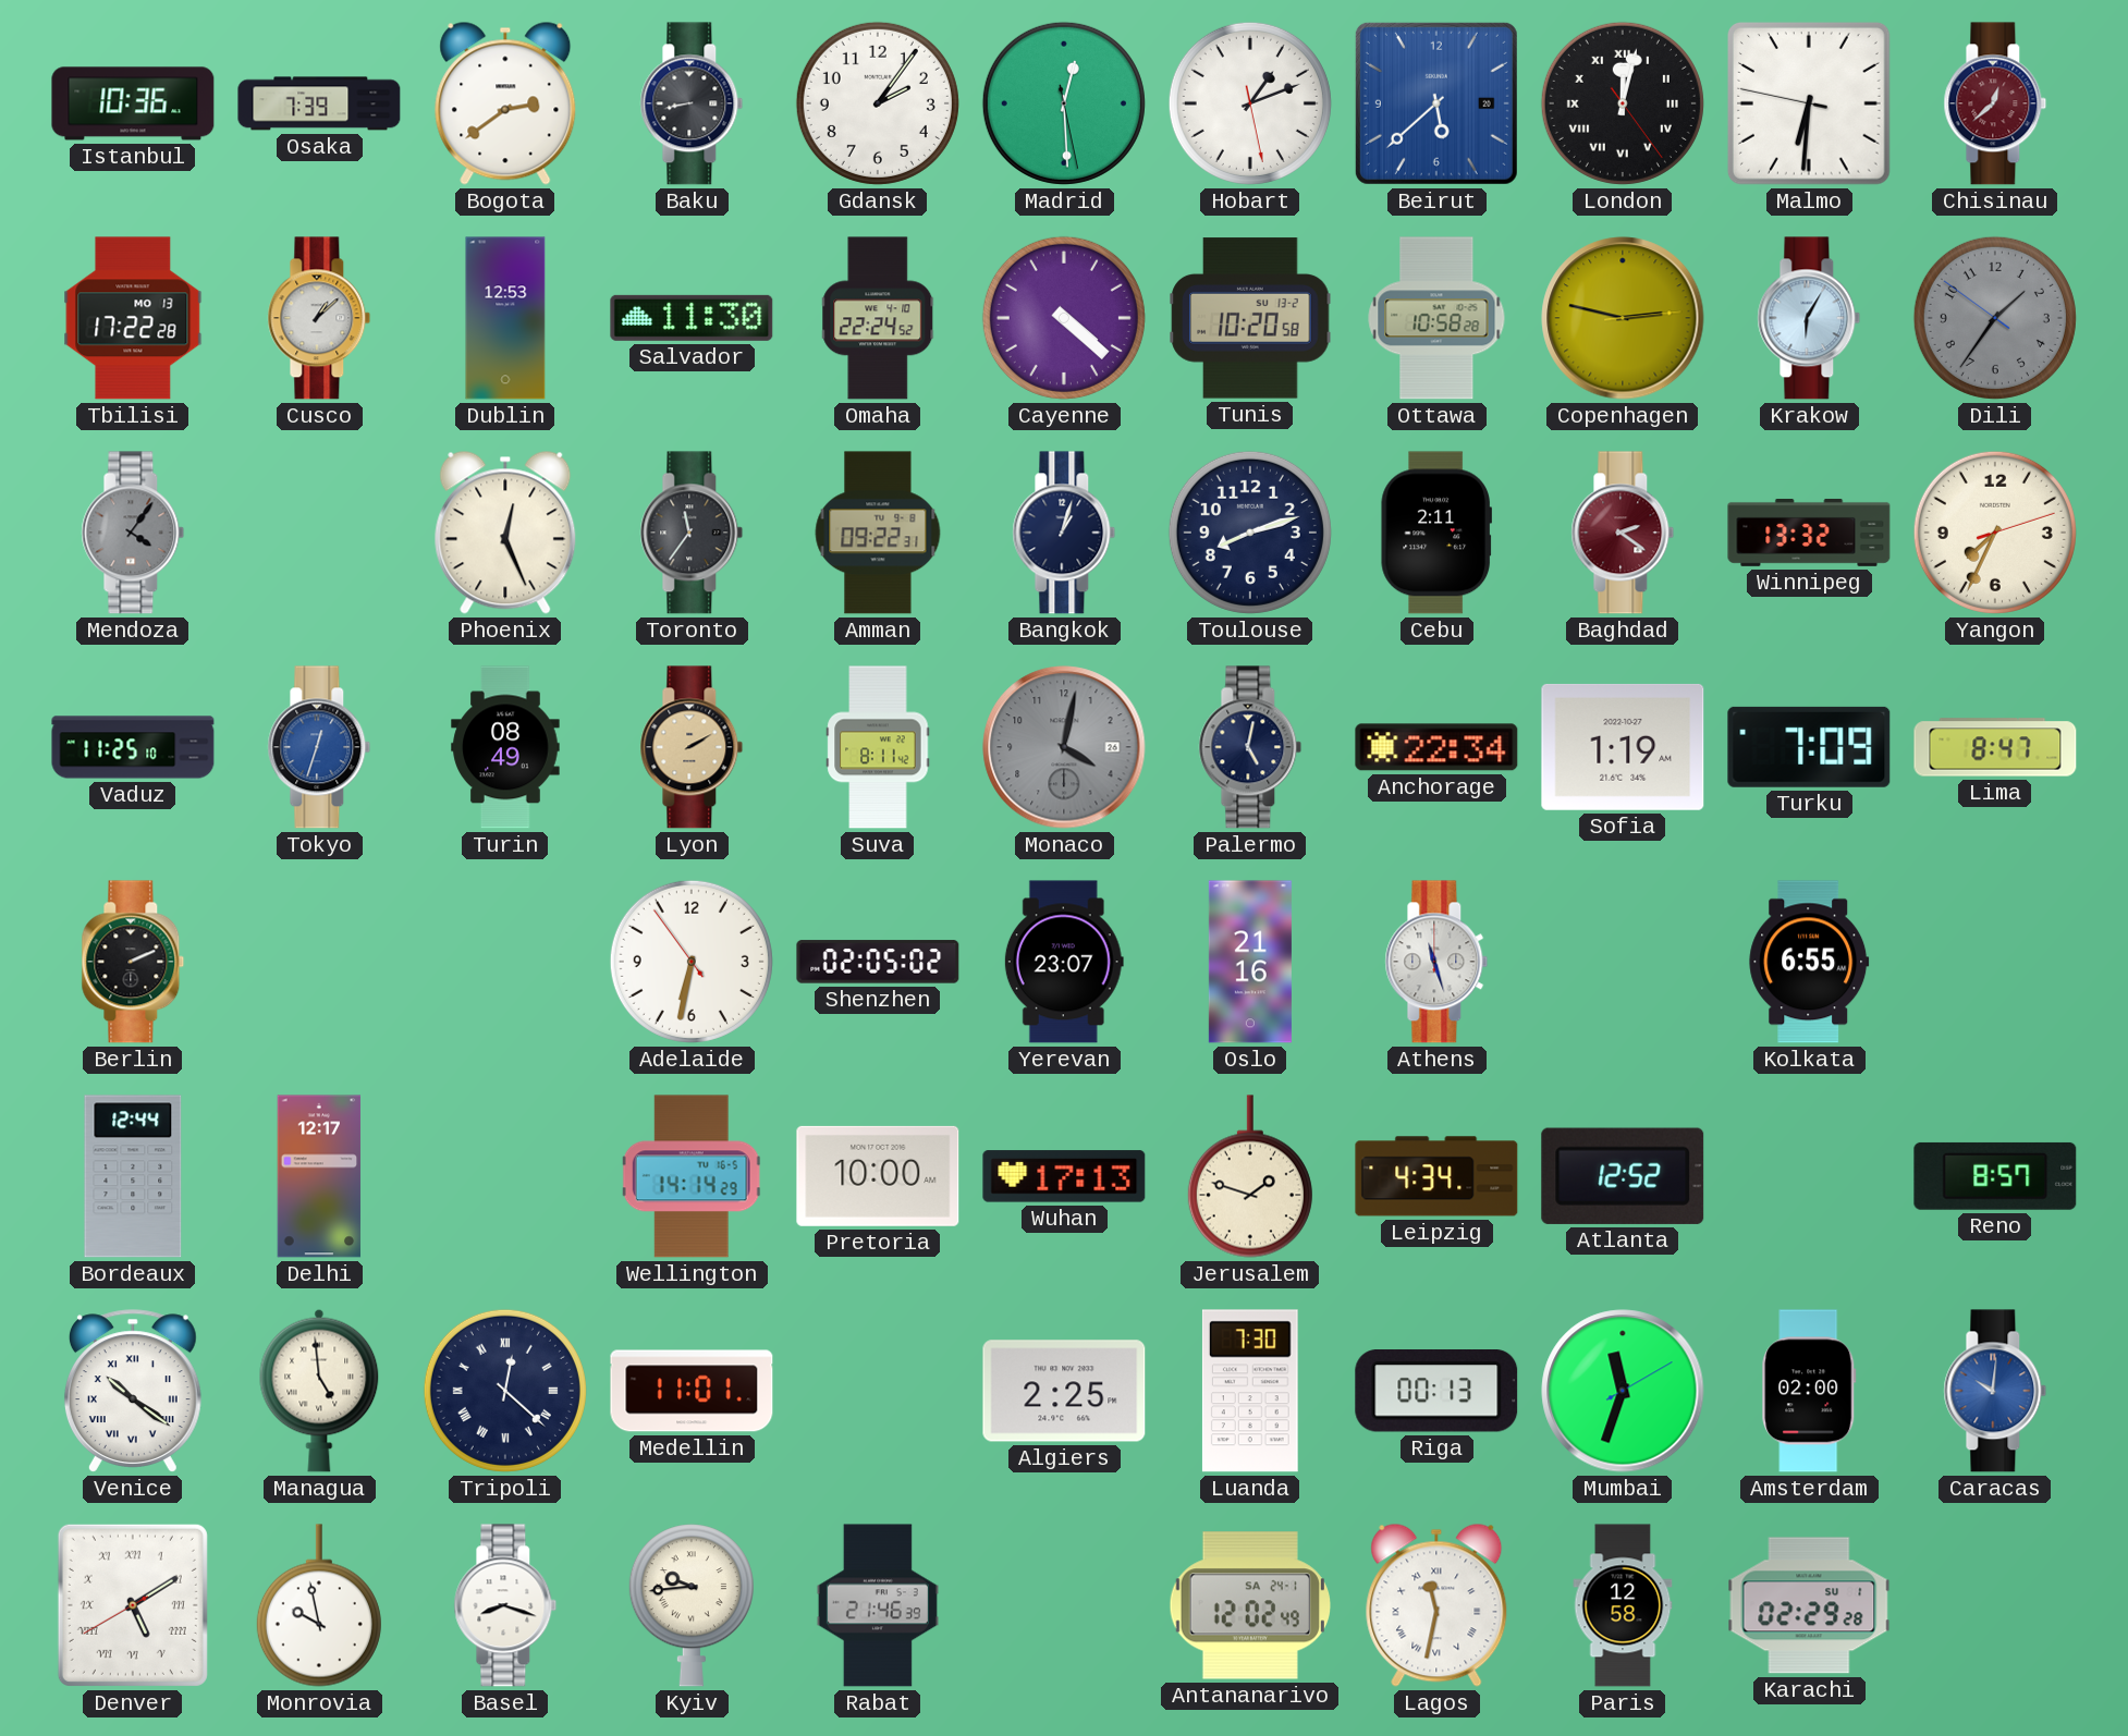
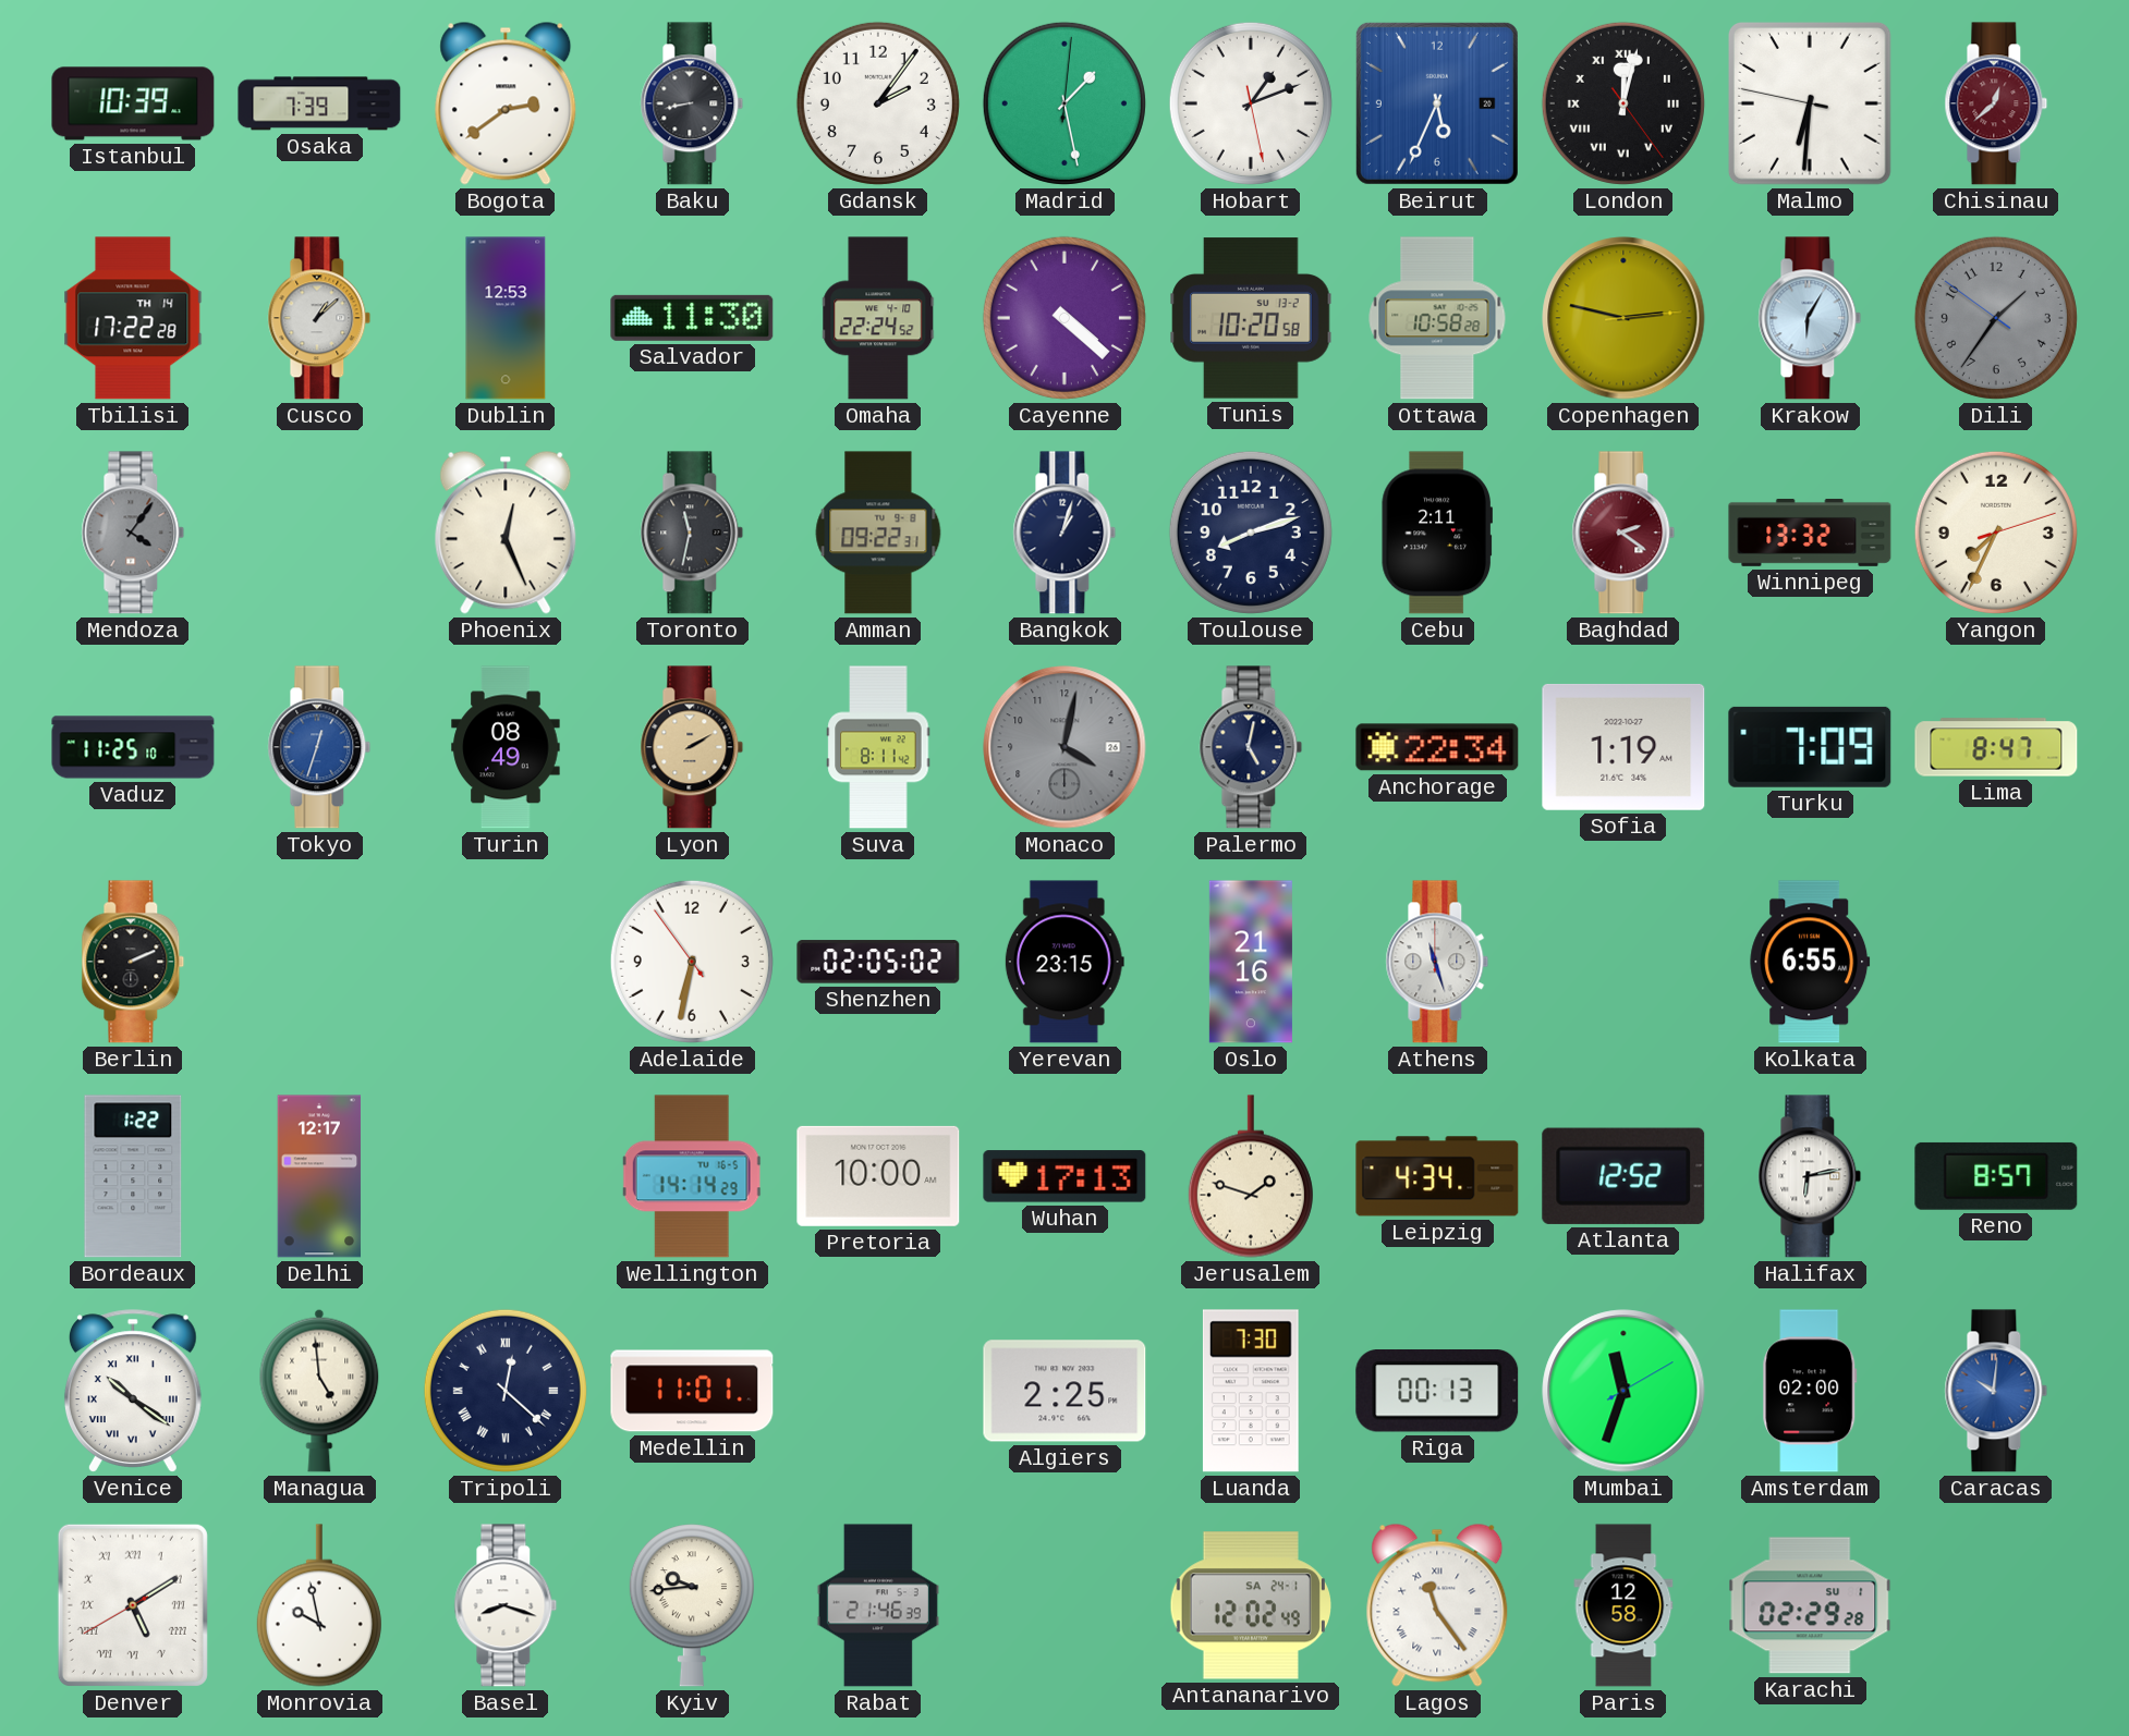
Istanbul: 10:36 -> 10:39 (133, 103)
Madrid: 12:29 -> 1:28 (1064, 103)
Beirut: 5:38 -> 5:34 (1437, 103)
Tbilisi date: MO 13 -> TH 14 (133, 318)
Toronto: 11:36 -> 11:32 (692, 533)
Yerevan: 23:07 -> 23:15 (1064, 962)
Bordeaux: 12:44 -> 1:22 (133, 1176)
Halifax: none -> 6:13 (1810, 1176)
Lagos: 11:32 -> 11:24 (1437, 1605)
